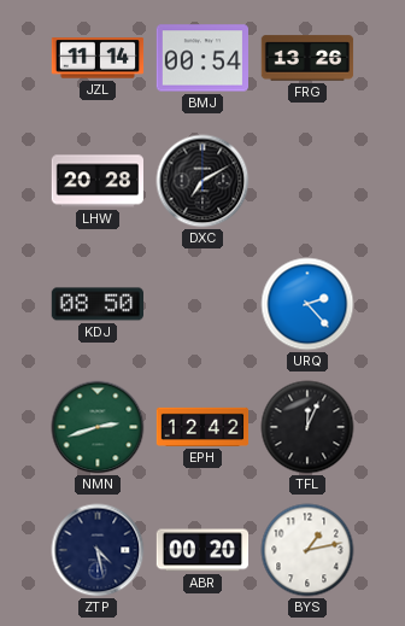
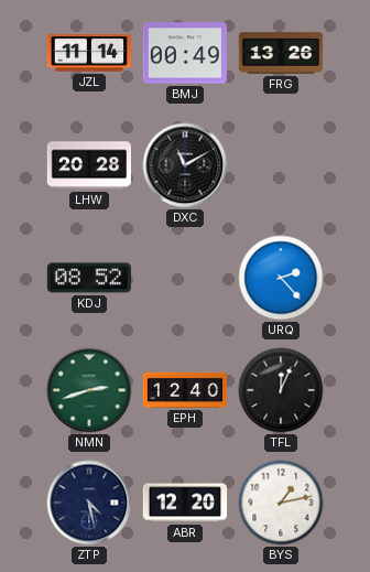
BMJ: 00:54 -> 00:49 (184, 53)
DXC: 7:10 -> 11:10 (185, 165)
KDJ: 08:50 -> 08:52 (88, 278)
EPH: 12:42 -> 12:40 (185, 390)
ABR: 00:20 -> 12:20 (185, 503)
